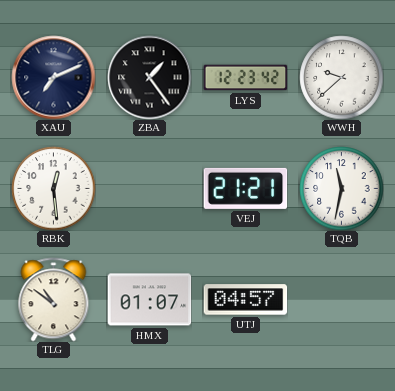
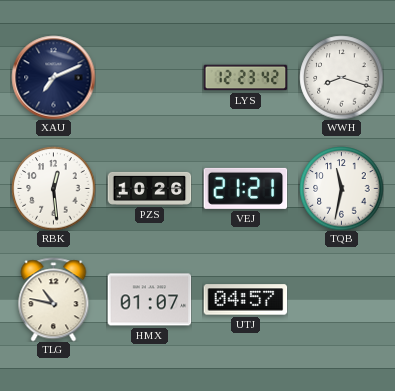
ZBA: 1:24 -> none (149, 77)
WWH: 9:38 -> 8:18 (341, 77)
PZS: none -> 10:26 (149, 188)
TLG: 10:51 -> 10:47 (54, 299)
